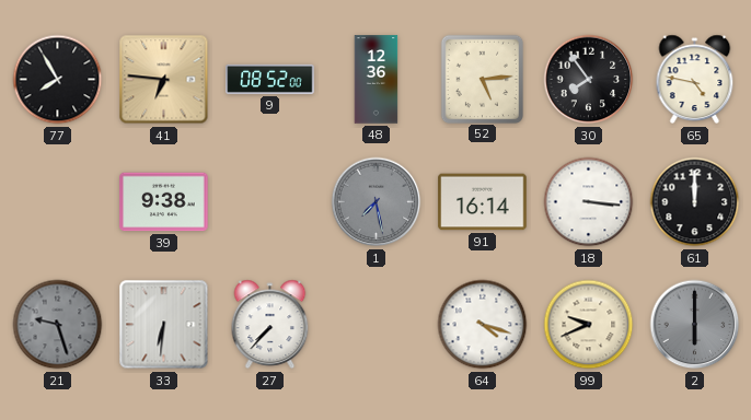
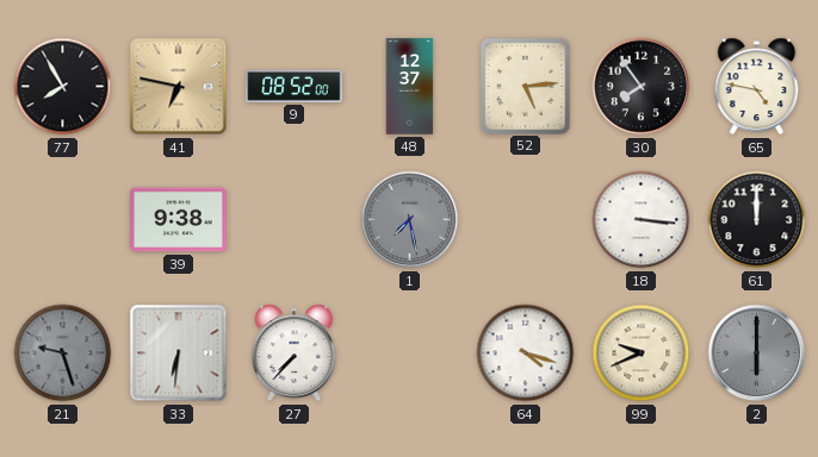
41: 6:46 -> 6:47 (179, 87)
48: 12:36 -> 12:37 (410, 87)
91: 16:14 -> none (483, 202)
